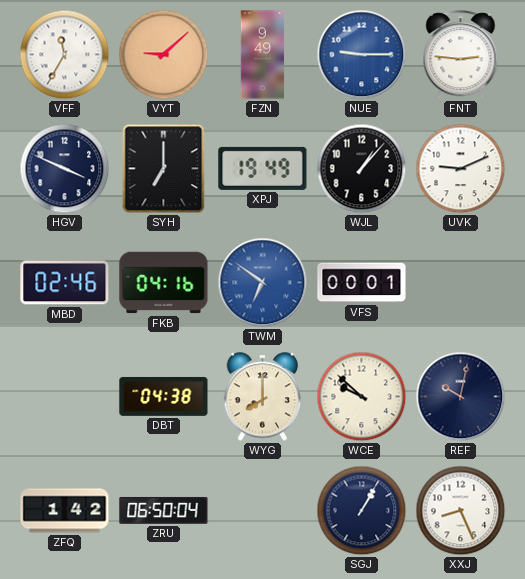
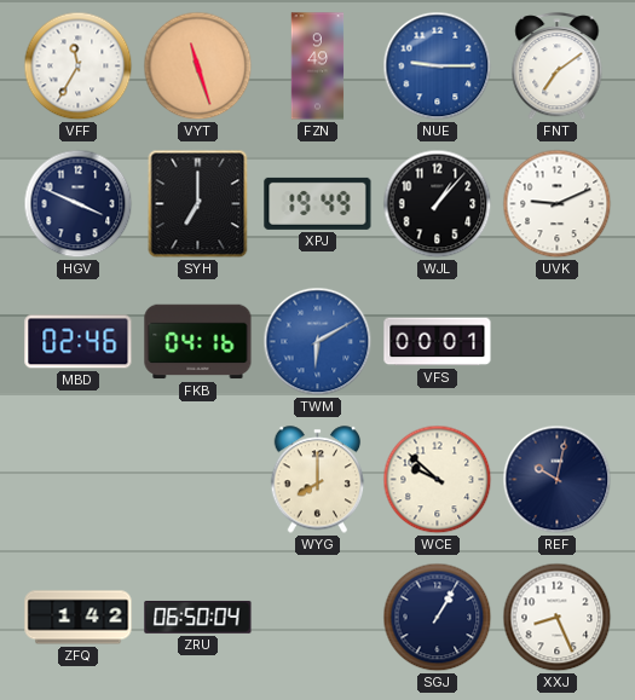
VYT: 9:08 -> 11:27 (198, 66)
FNT: 2:46 -> 7:09 (558, 66)
TWM: 6:51 -> 6:10 (318, 342)
DBT: 04:38 -> none (164, 396)
